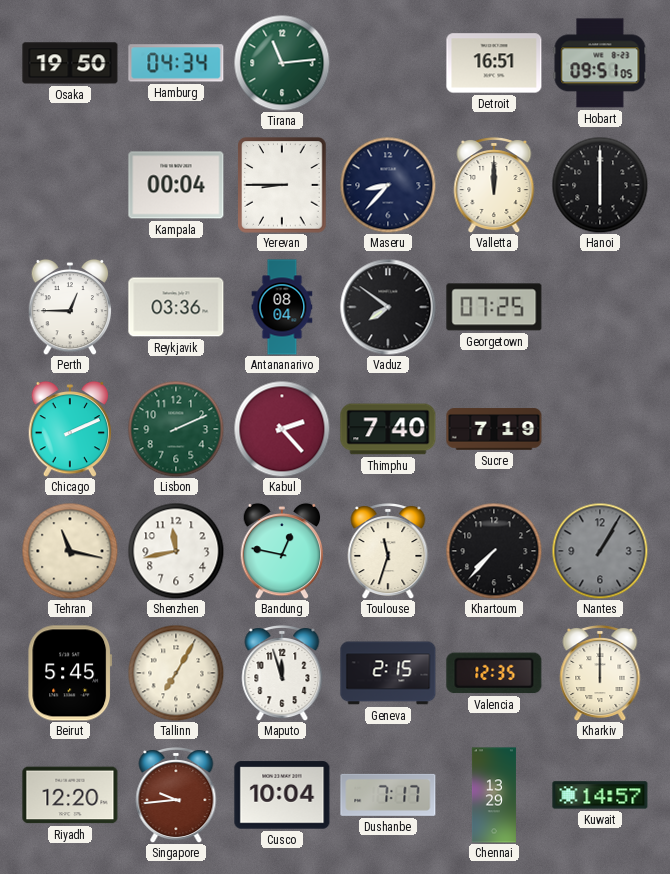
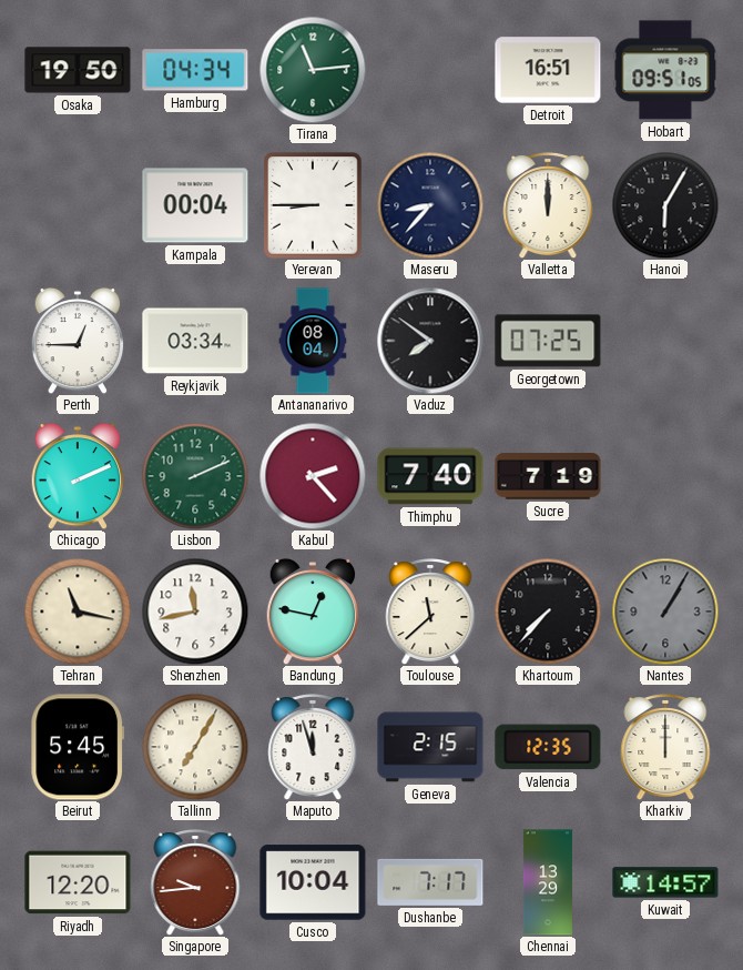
Hanoi: 6:00 -> 6:05 (665, 205)
Reykjavik: 03:36 -> 03:34 (195, 341)
Toulouse: 11:33 -> 11:38 (430, 613)
